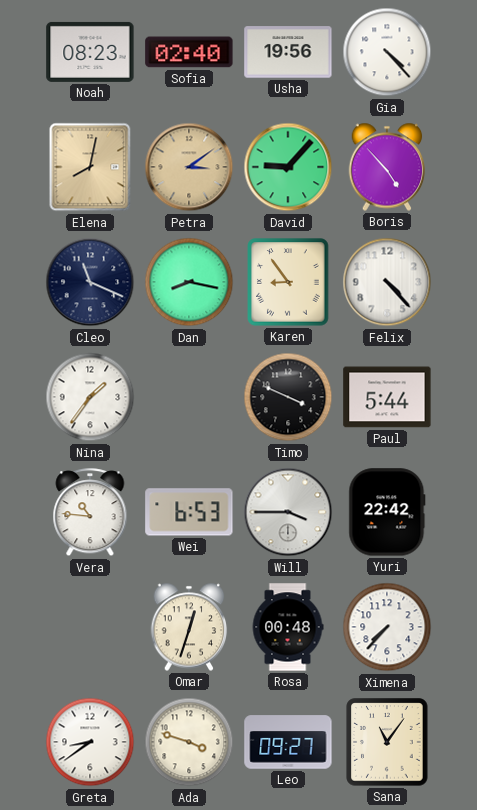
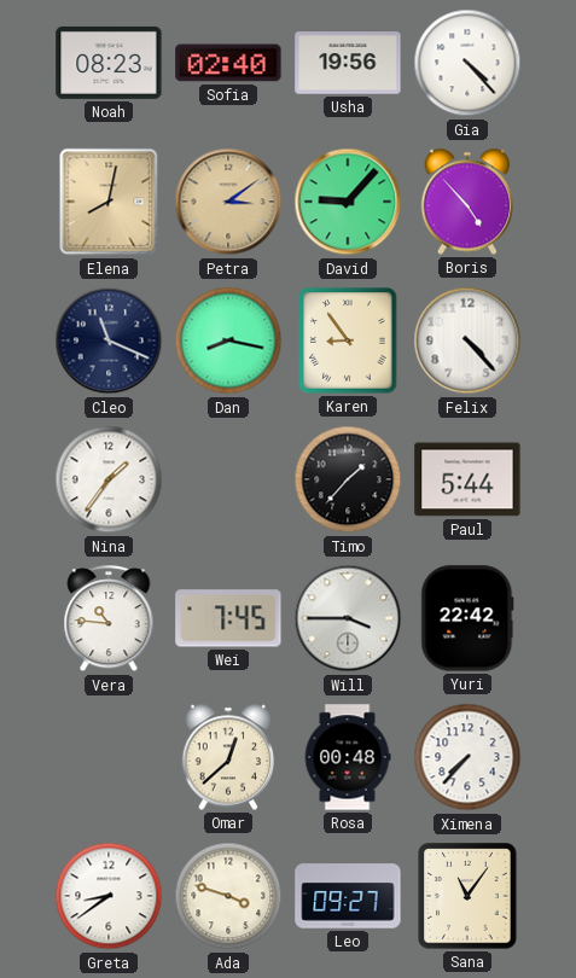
Timo: 3:49 -> 1:37 (348, 479)
Wei: 6:53 -> 7:45 (228, 618)
Omar: 12:33 -> 12:38 (228, 757)
